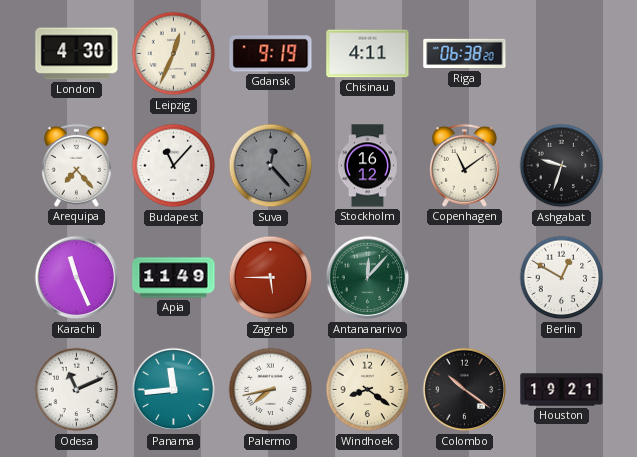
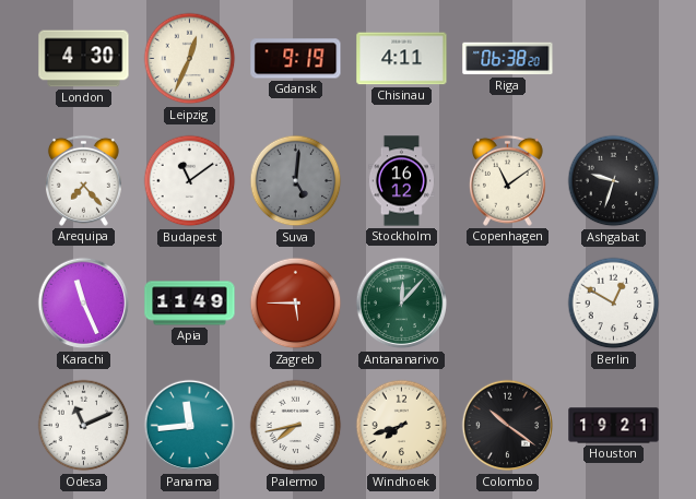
Budapest: 11:07 -> 11:09 (190, 181)
Suva: 12:23 -> 5:01 (296, 181)
Windhoek: 8:21 -> 7:42 (402, 426)
